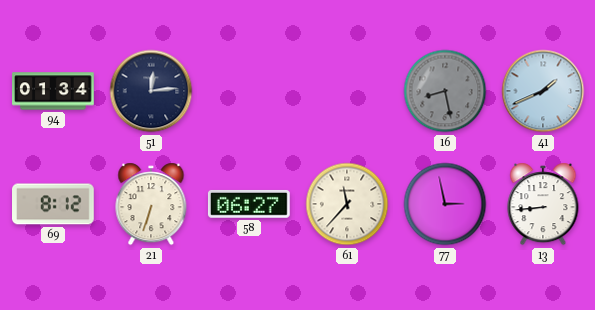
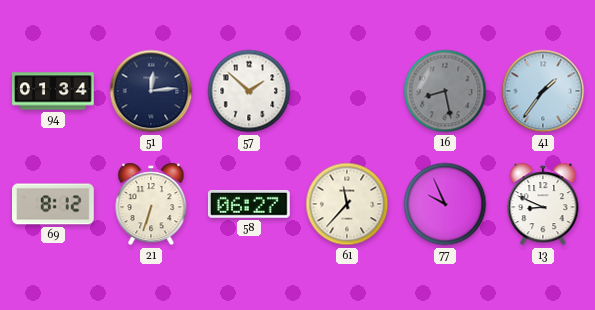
57: none -> 1:52 (249, 91)
41: 1:41 -> 1:36 (543, 91)
77: 2:58 -> 9:56 (445, 204)
13: 8:44 -> 8:49 (543, 204)
